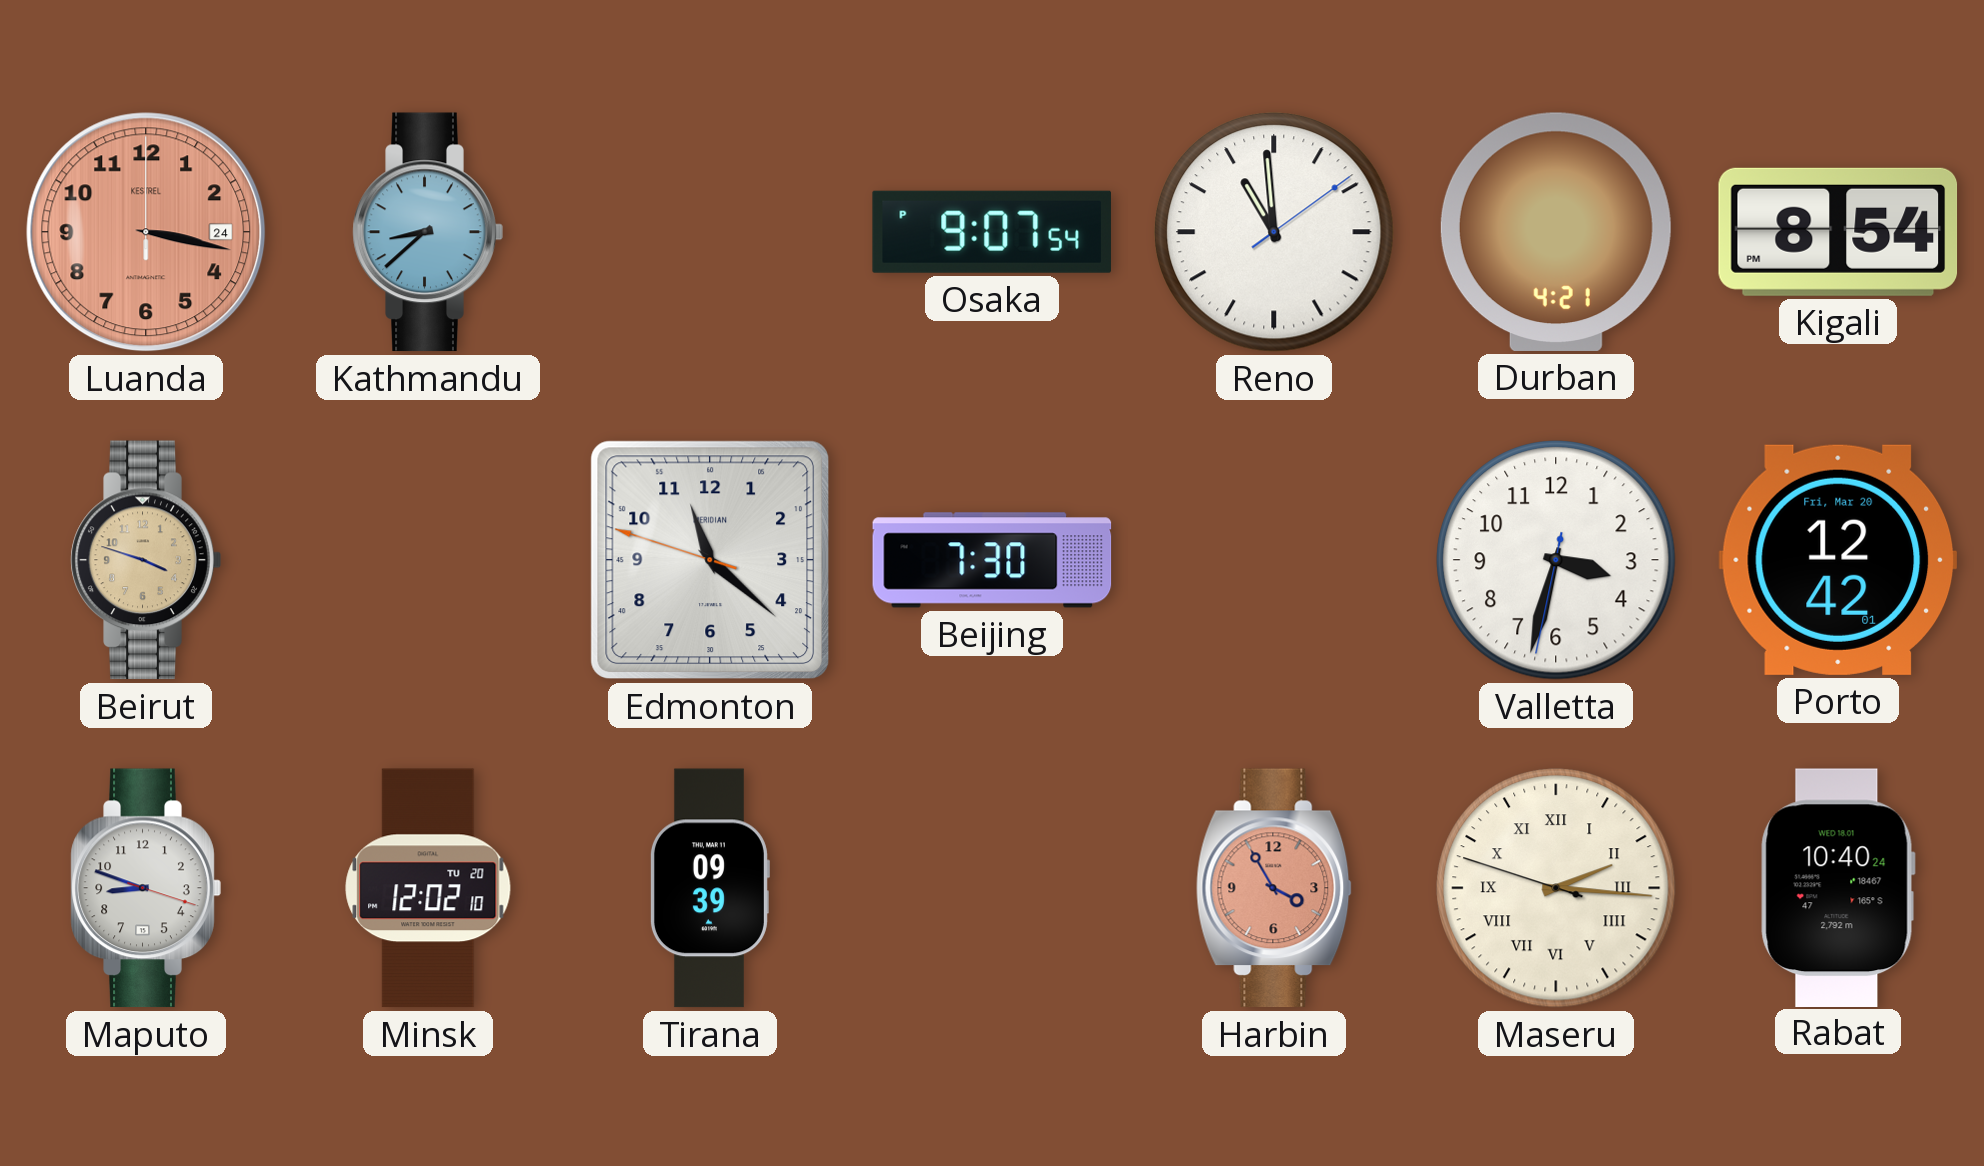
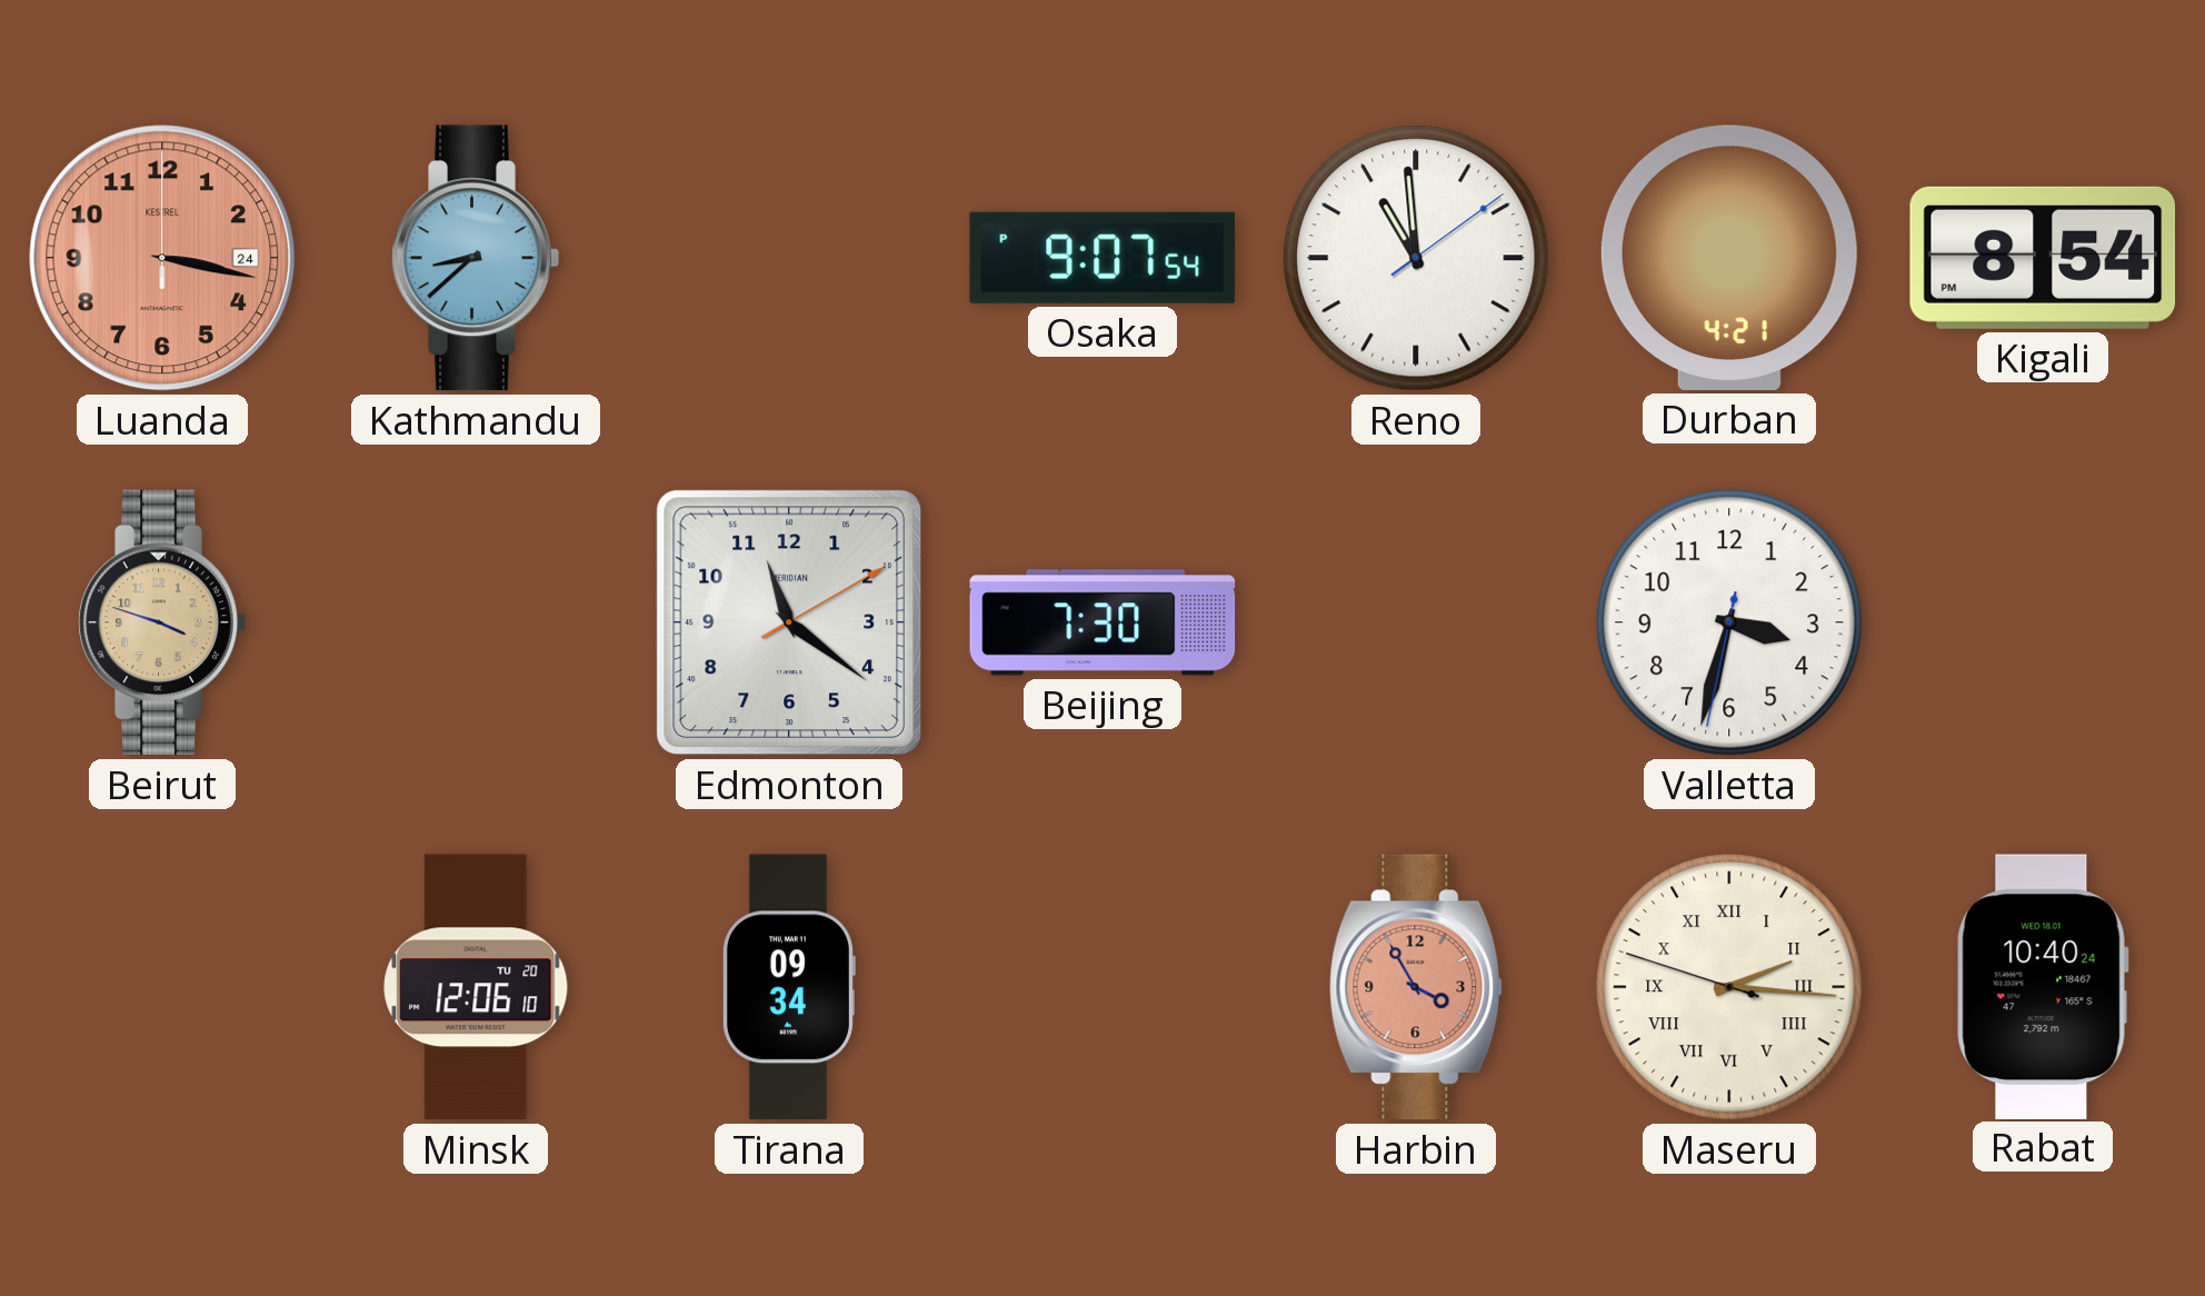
Edmonton: 11:21:48 -> 11:21:10 (789, 622)
Porto: 12:42 -> none (1837, 560)
Maputo: 8:48 -> none (146, 888)
Minsk: 12:02 -> 12:06 (476, 987)
Tirana: 09:39 -> 09:34 (788, 987)
